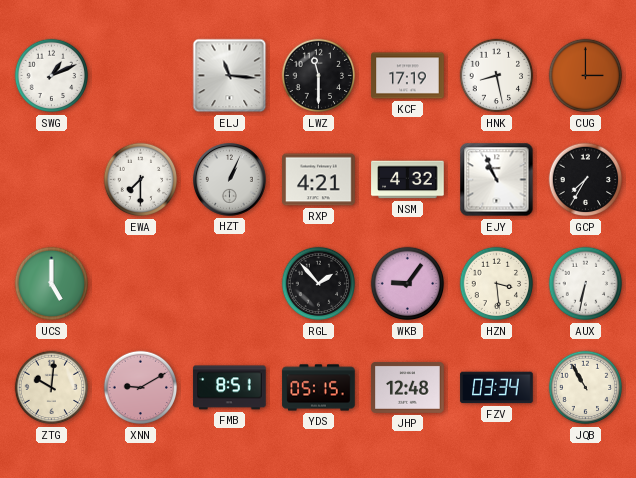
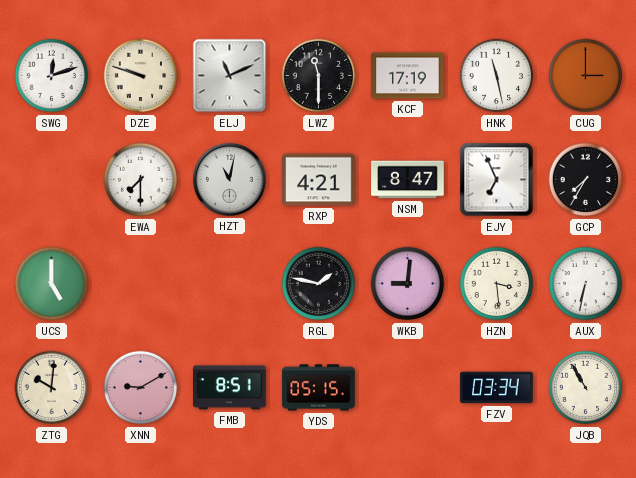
SWG: 1:11 -> 12:12 (52, 76)
DZE: none -> 9:48 (141, 76)
ELJ: 11:16 -> 11:11 (230, 76)
HNK: 8:28 -> 11:28 (497, 76)
HZT: 1:04 -> 11:02 (229, 179)
NSM: 4:32 -> 8:47 (408, 180)
EJY: 10:56 -> 6:56 (497, 180)
RGL: 1:53 -> 1:47 (319, 284)
WKB: 9:06 -> 9:01 (408, 284)
JHP: 12:48 -> none (408, 388)
